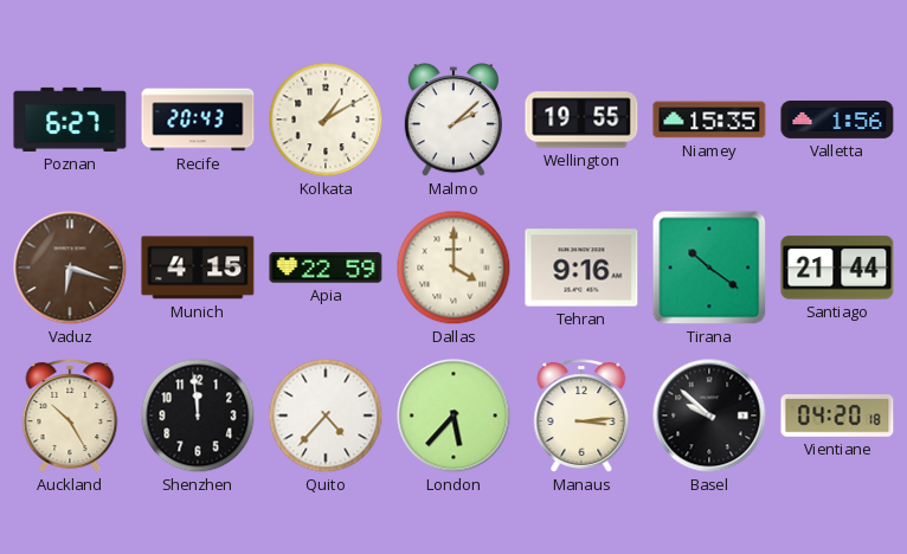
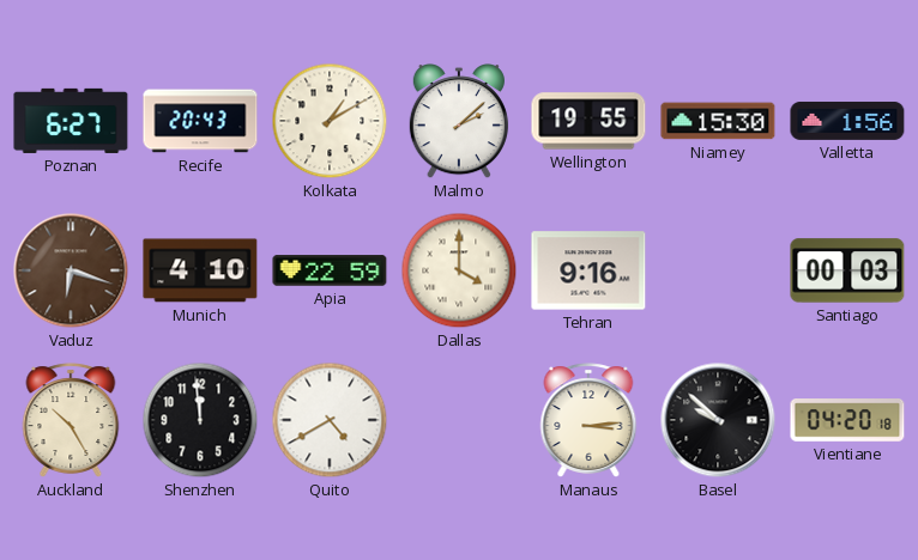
Niamey: 15:35 -> 15:30 (718, 121)
Munich: 4:15 -> 4:10 (200, 270)
Tirana: 10:21 -> none (709, 268)
Santiago: 21:44 -> 00:03 (847, 270)
Quito: 4:37 -> 4:40 (330, 420)
London: 5:37 -> none (454, 415)
